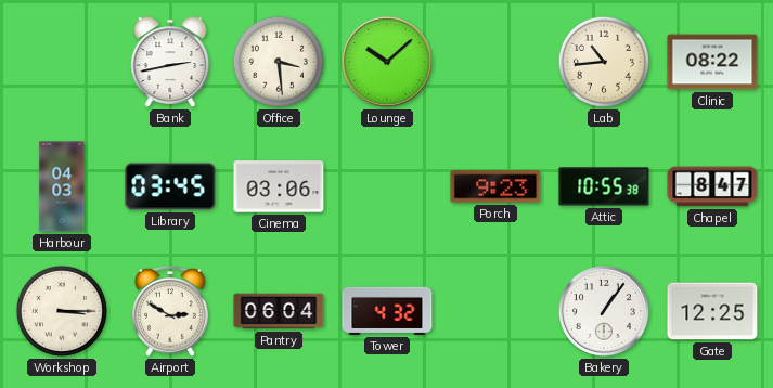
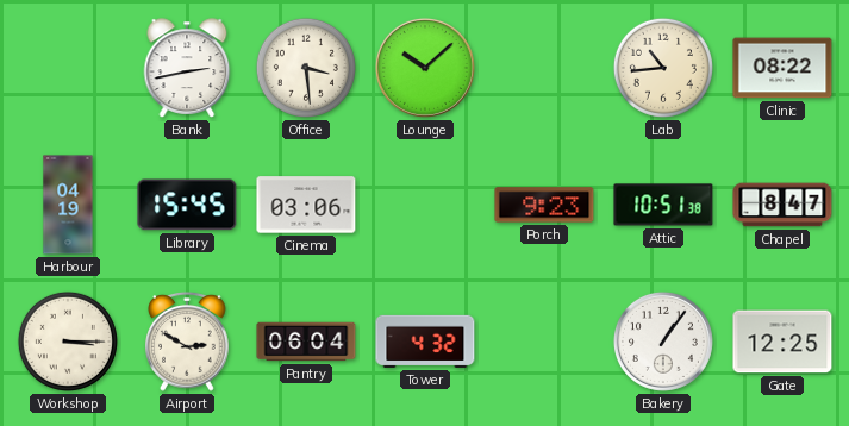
Harbour: 04:03 -> 04:19 (68, 205)
Library: 03:45 -> 15:45 (187, 205)
Attic: 10:55 -> 10:51 (663, 205)
